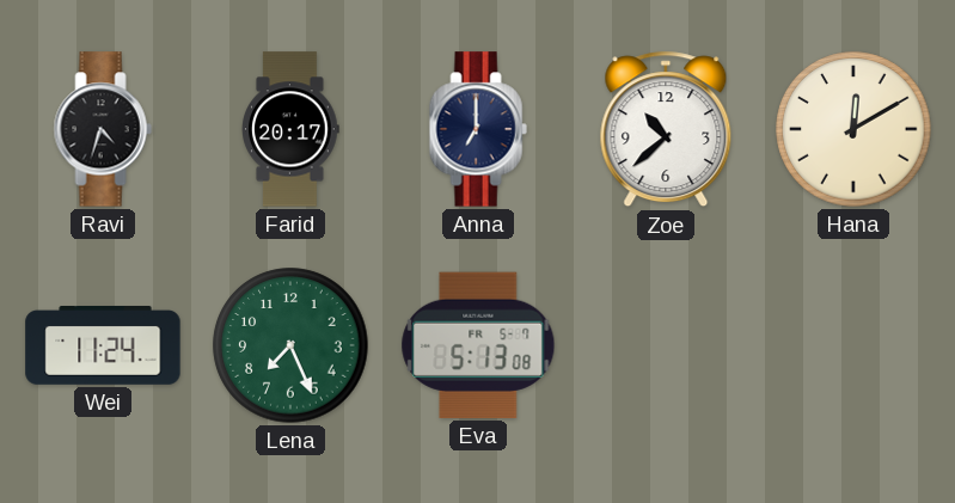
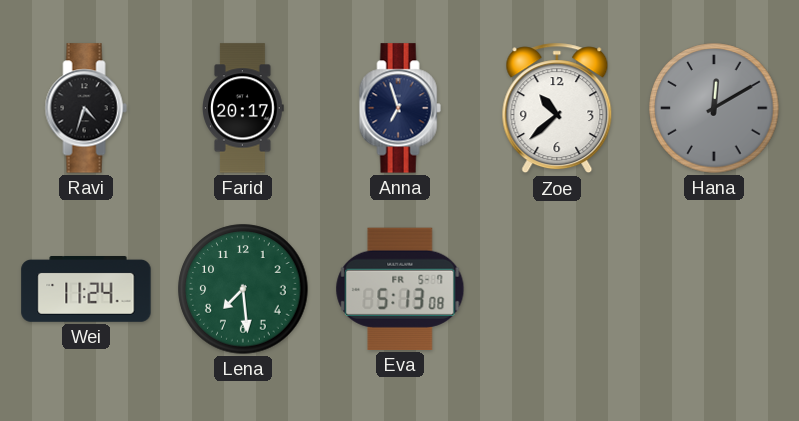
Anna: 7:00 -> 6:57 (400, 108)
Hana dial: cream -> grey (714, 108)
Lena: 7:26 -> 7:29 (243, 289)
